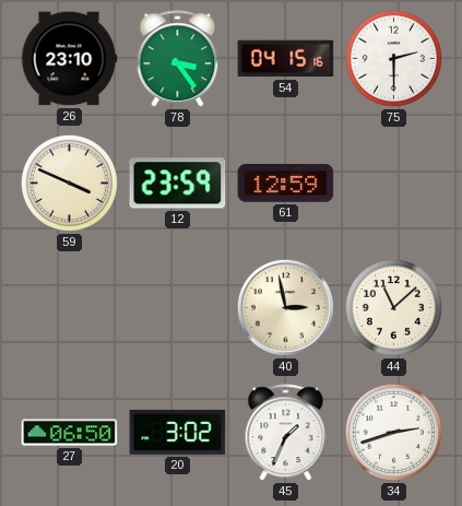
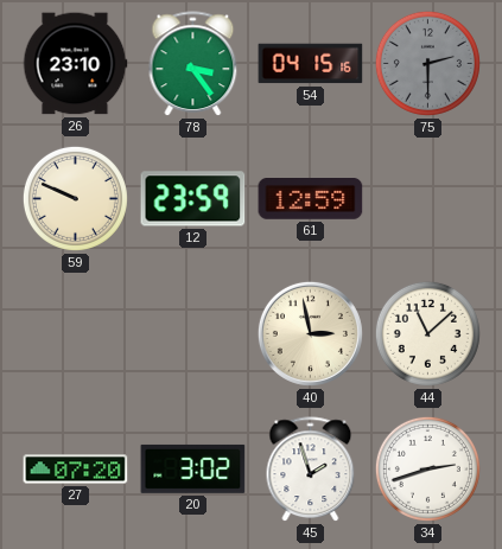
75 dial: white -> grey (427, 63)
59: 3:49 -> 9:49 (75, 198)
27: 06:50 -> 07:20 (76, 470)
45: 1:34 -> 1:57 (311, 470)
